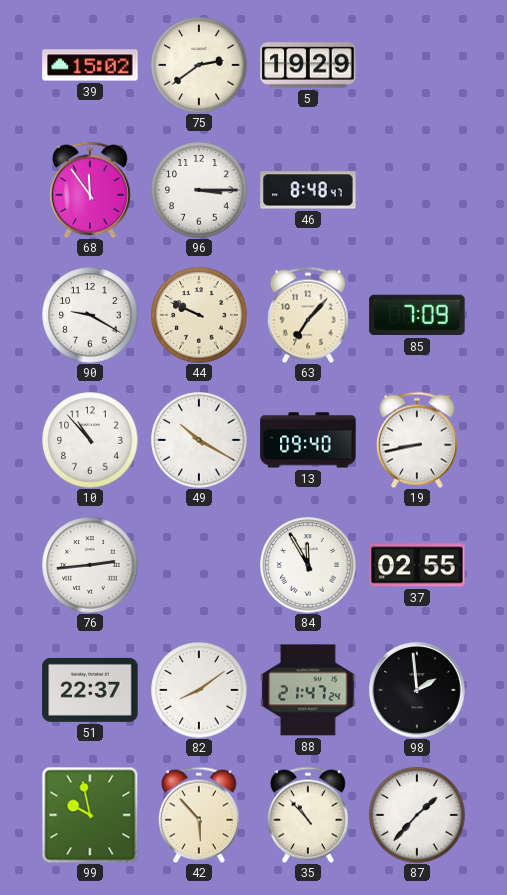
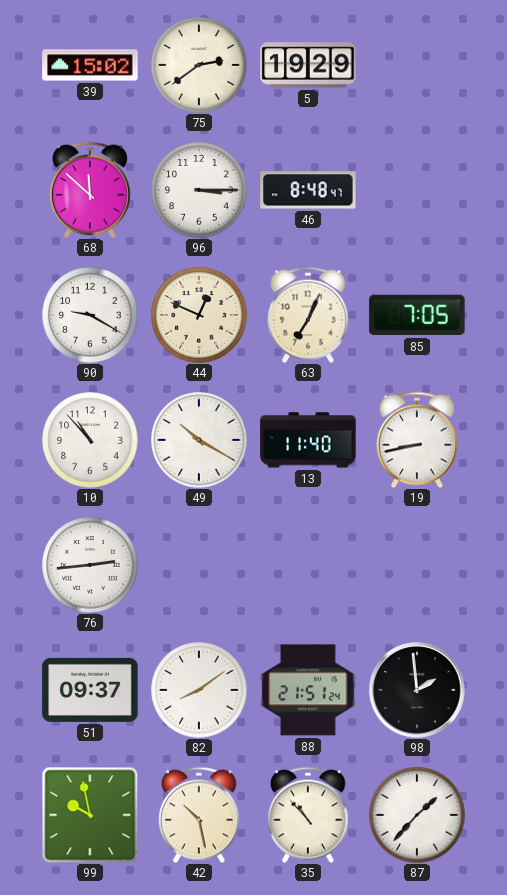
68: 11:54 -> 11:52 (90, 190)
44: 9:49 -> 12:49 (199, 315)
63: 7:07 -> 7:04 (308, 315)
85: 7:09 -> 7:05 (417, 315)
13: 09:40 -> 11:40 (308, 440)
84: 11:55 -> none (308, 565)
37: 02:55 -> none (417, 565)
51: 22:37 -> 09:37 (90, 690)
88: 21:47 -> 21:51 (308, 690)
42: 5:53 -> 10:28 (199, 815)
